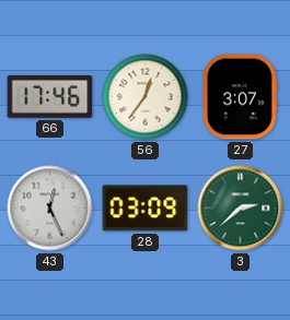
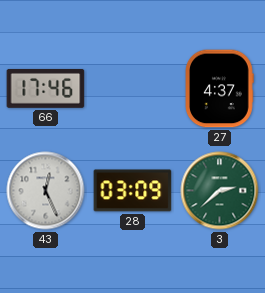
56: 12:36 -> none (146, 97)
27: 3:07 -> 4:37 (219, 89)
